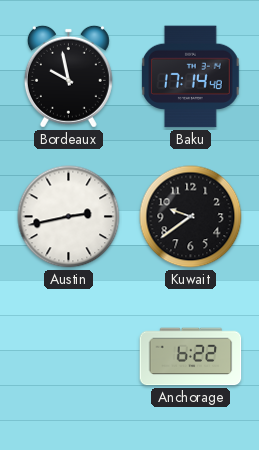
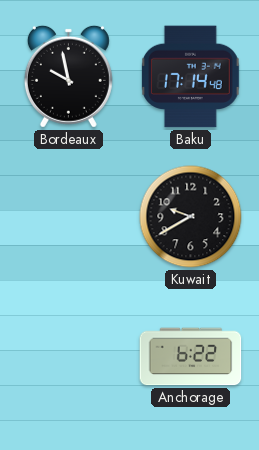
Austin: 2:43 -> none (69, 217)
Kuwait: 9:39 -> 9:40 (191, 217)
